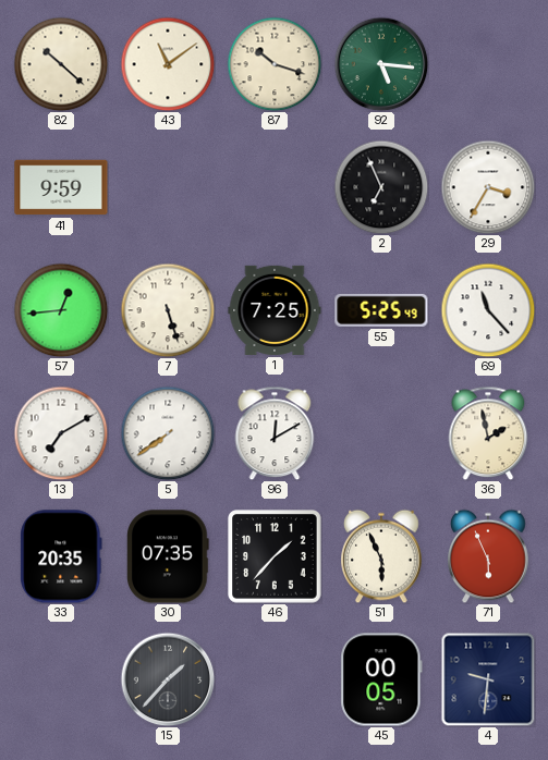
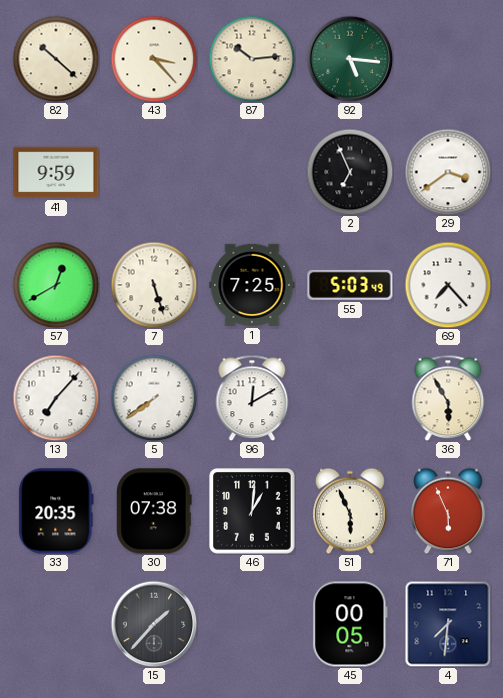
43: 11:09 -> 3:23 (154, 59)
87: 10:18 -> 10:14 (252, 59)
29: 3:35 -> 3:39 (448, 172)
57: 12:44 -> 12:40 (56, 285)
55: 5:25 -> 5:03 (350, 285)
69: 11:23 -> 7:23 (448, 285)
13: 7:10 -> 7:07 (56, 398)
36: 1:58 -> 5:55 (448, 398)
30: 07:35 -> 07:38 (154, 511)
46: 1:37 -> 1:01 (252, 511)
4: 9:31 -> 7:31 (448, 624)
